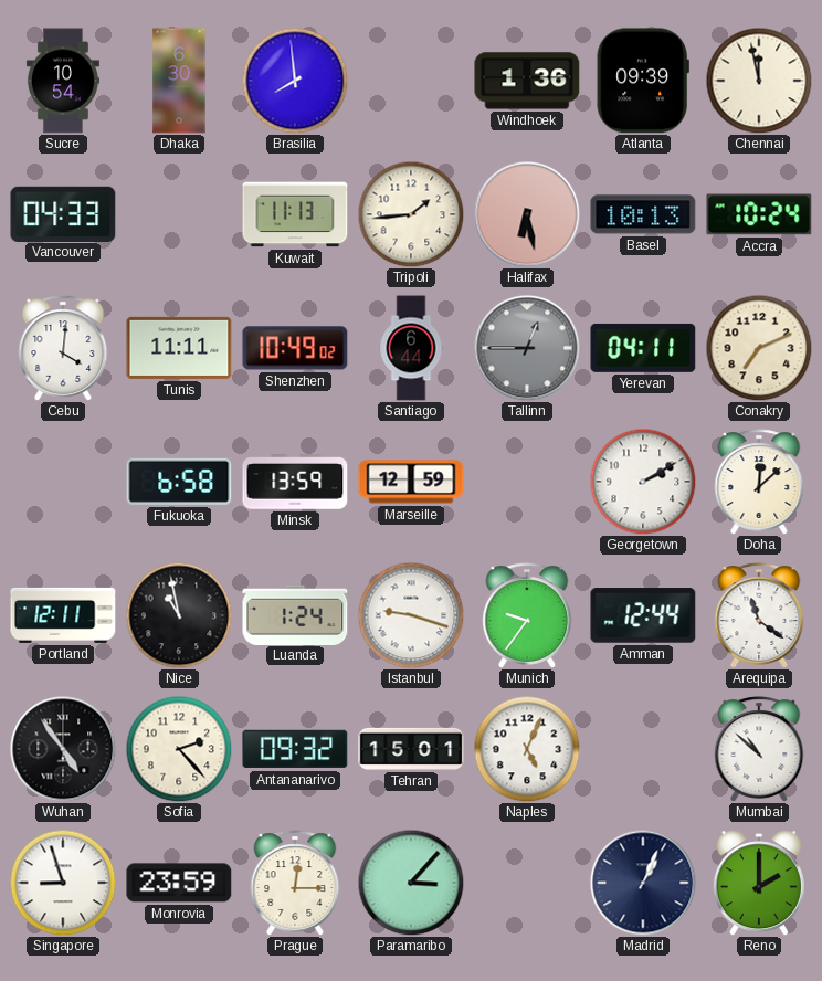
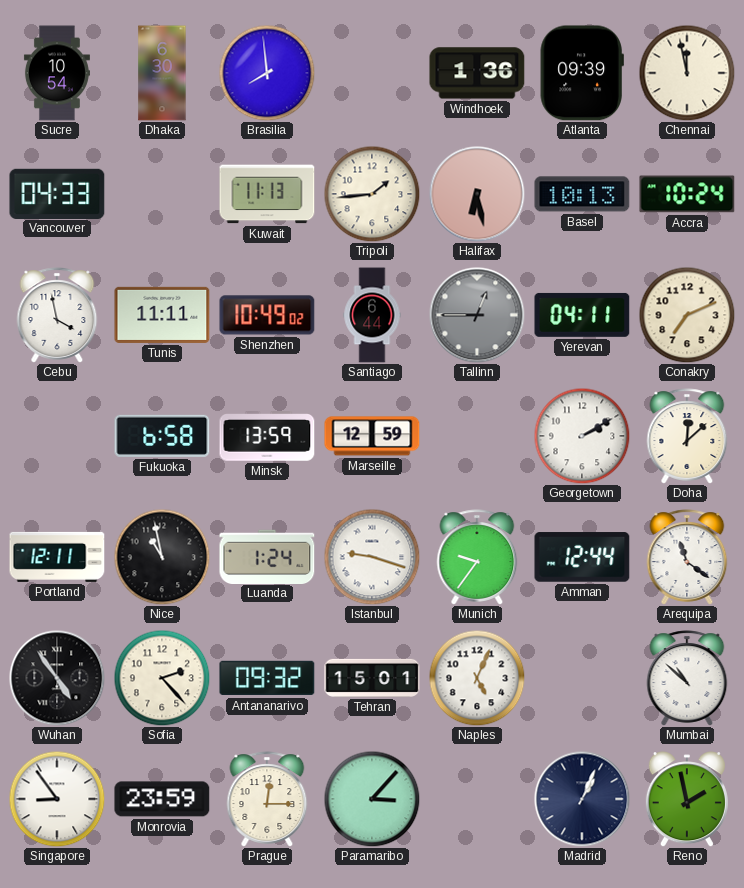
Cebu: 4:01 -> 3:58 (57, 315)
Singapore: 8:57 -> 8:54 (57, 799)
Reno: 2:00 -> 1:58 (687, 799)
